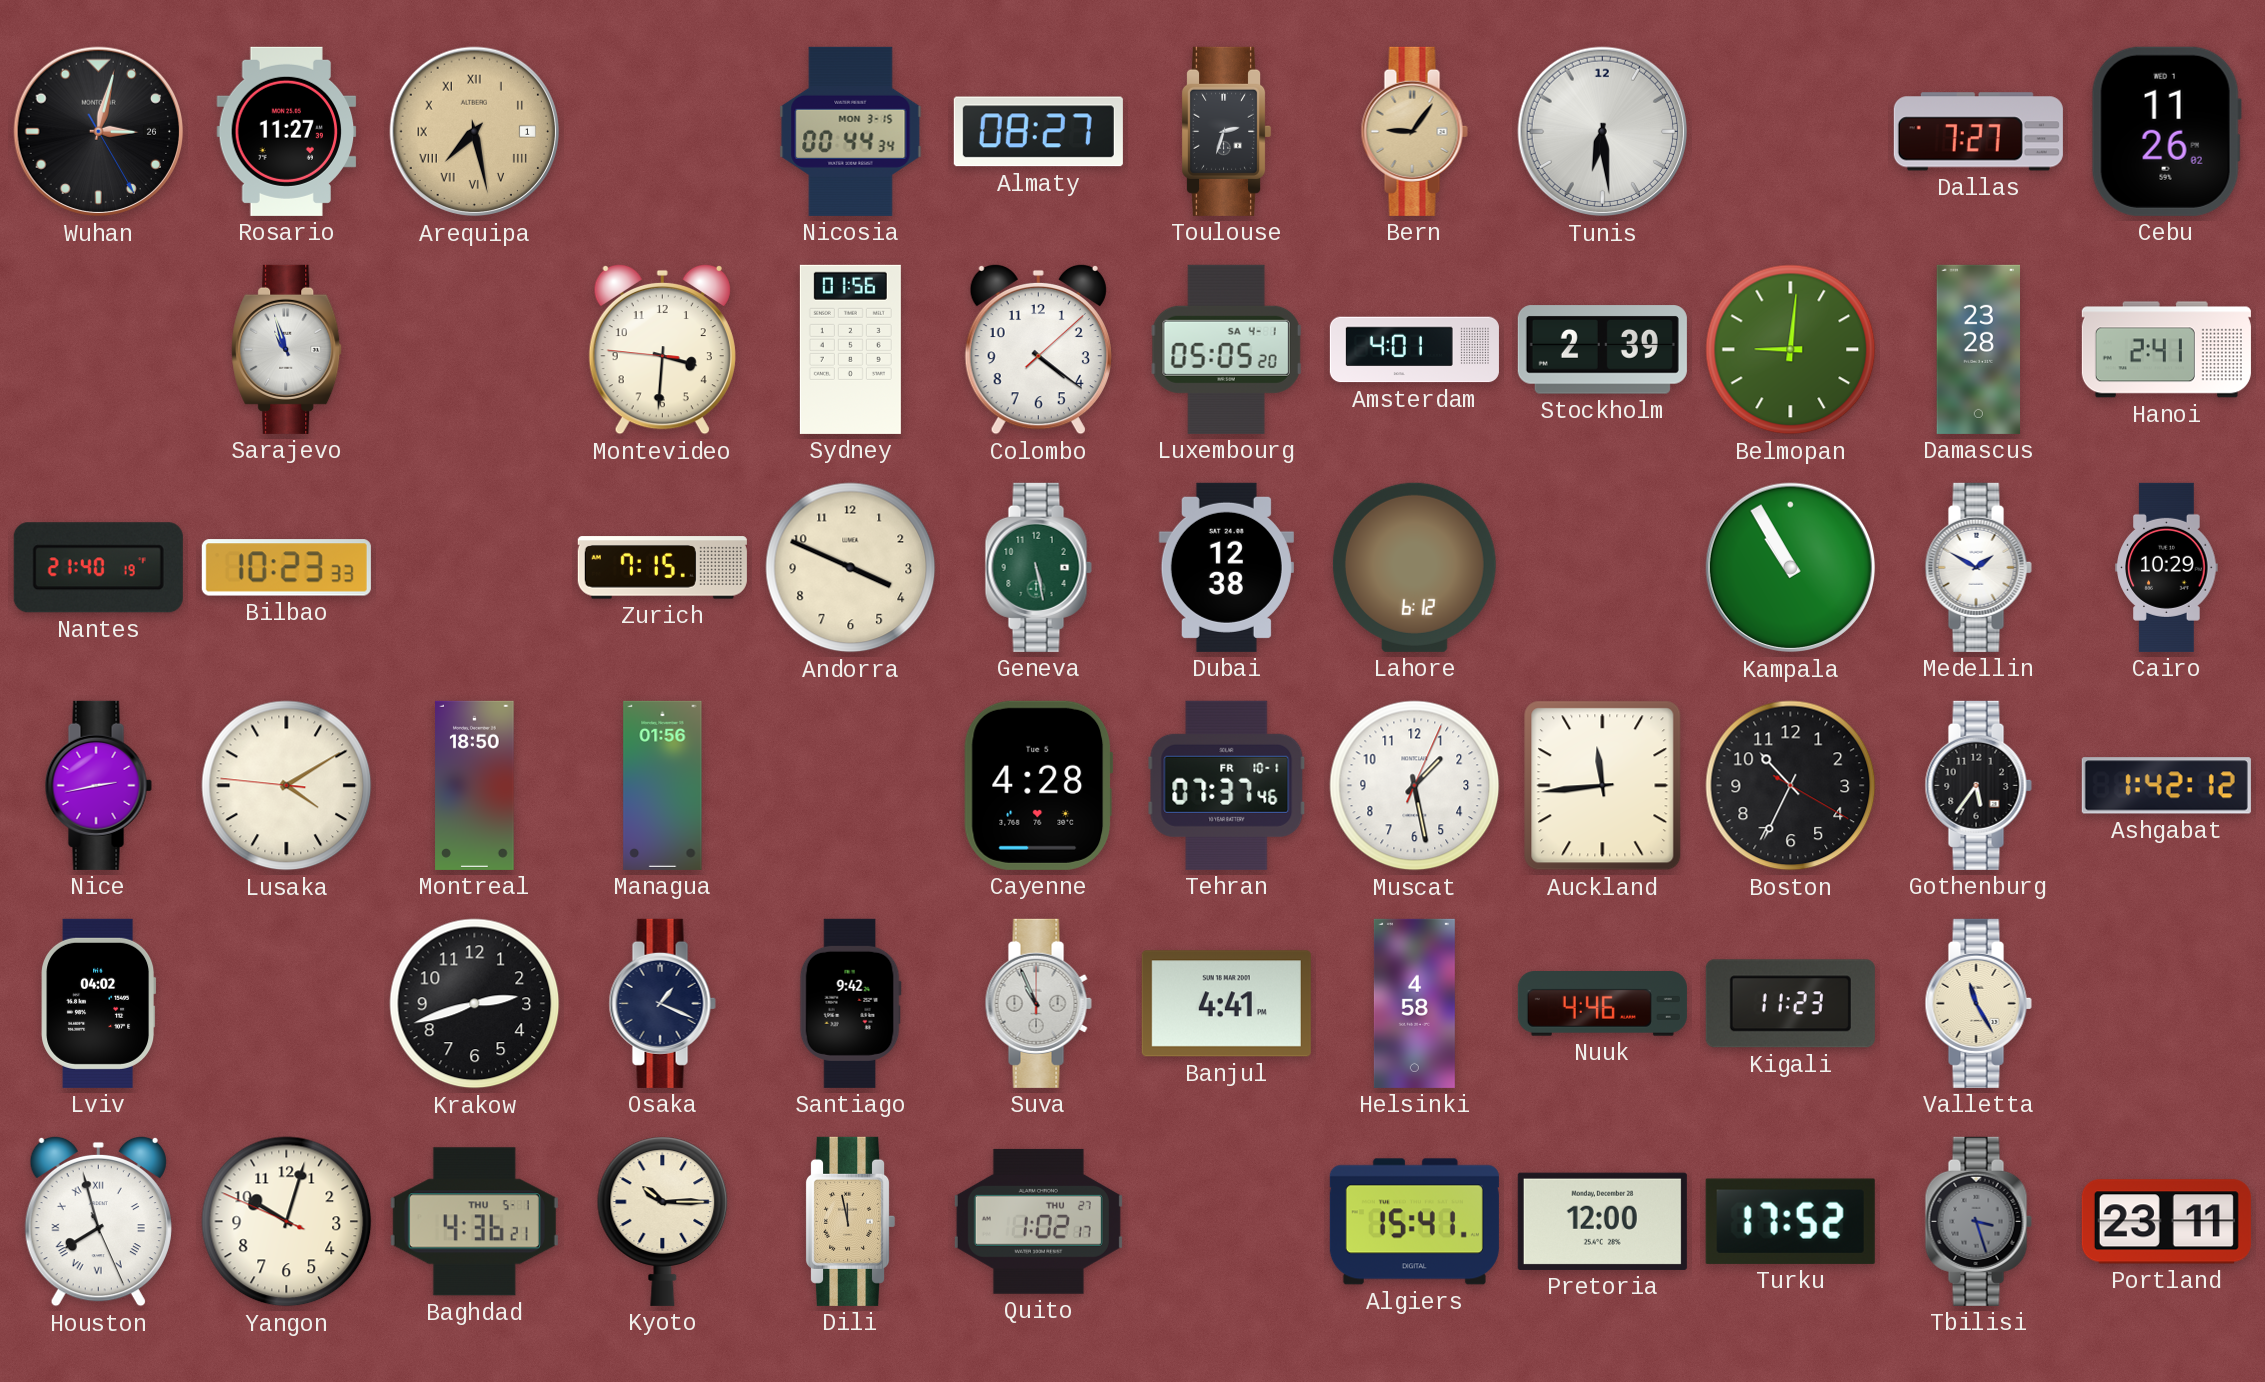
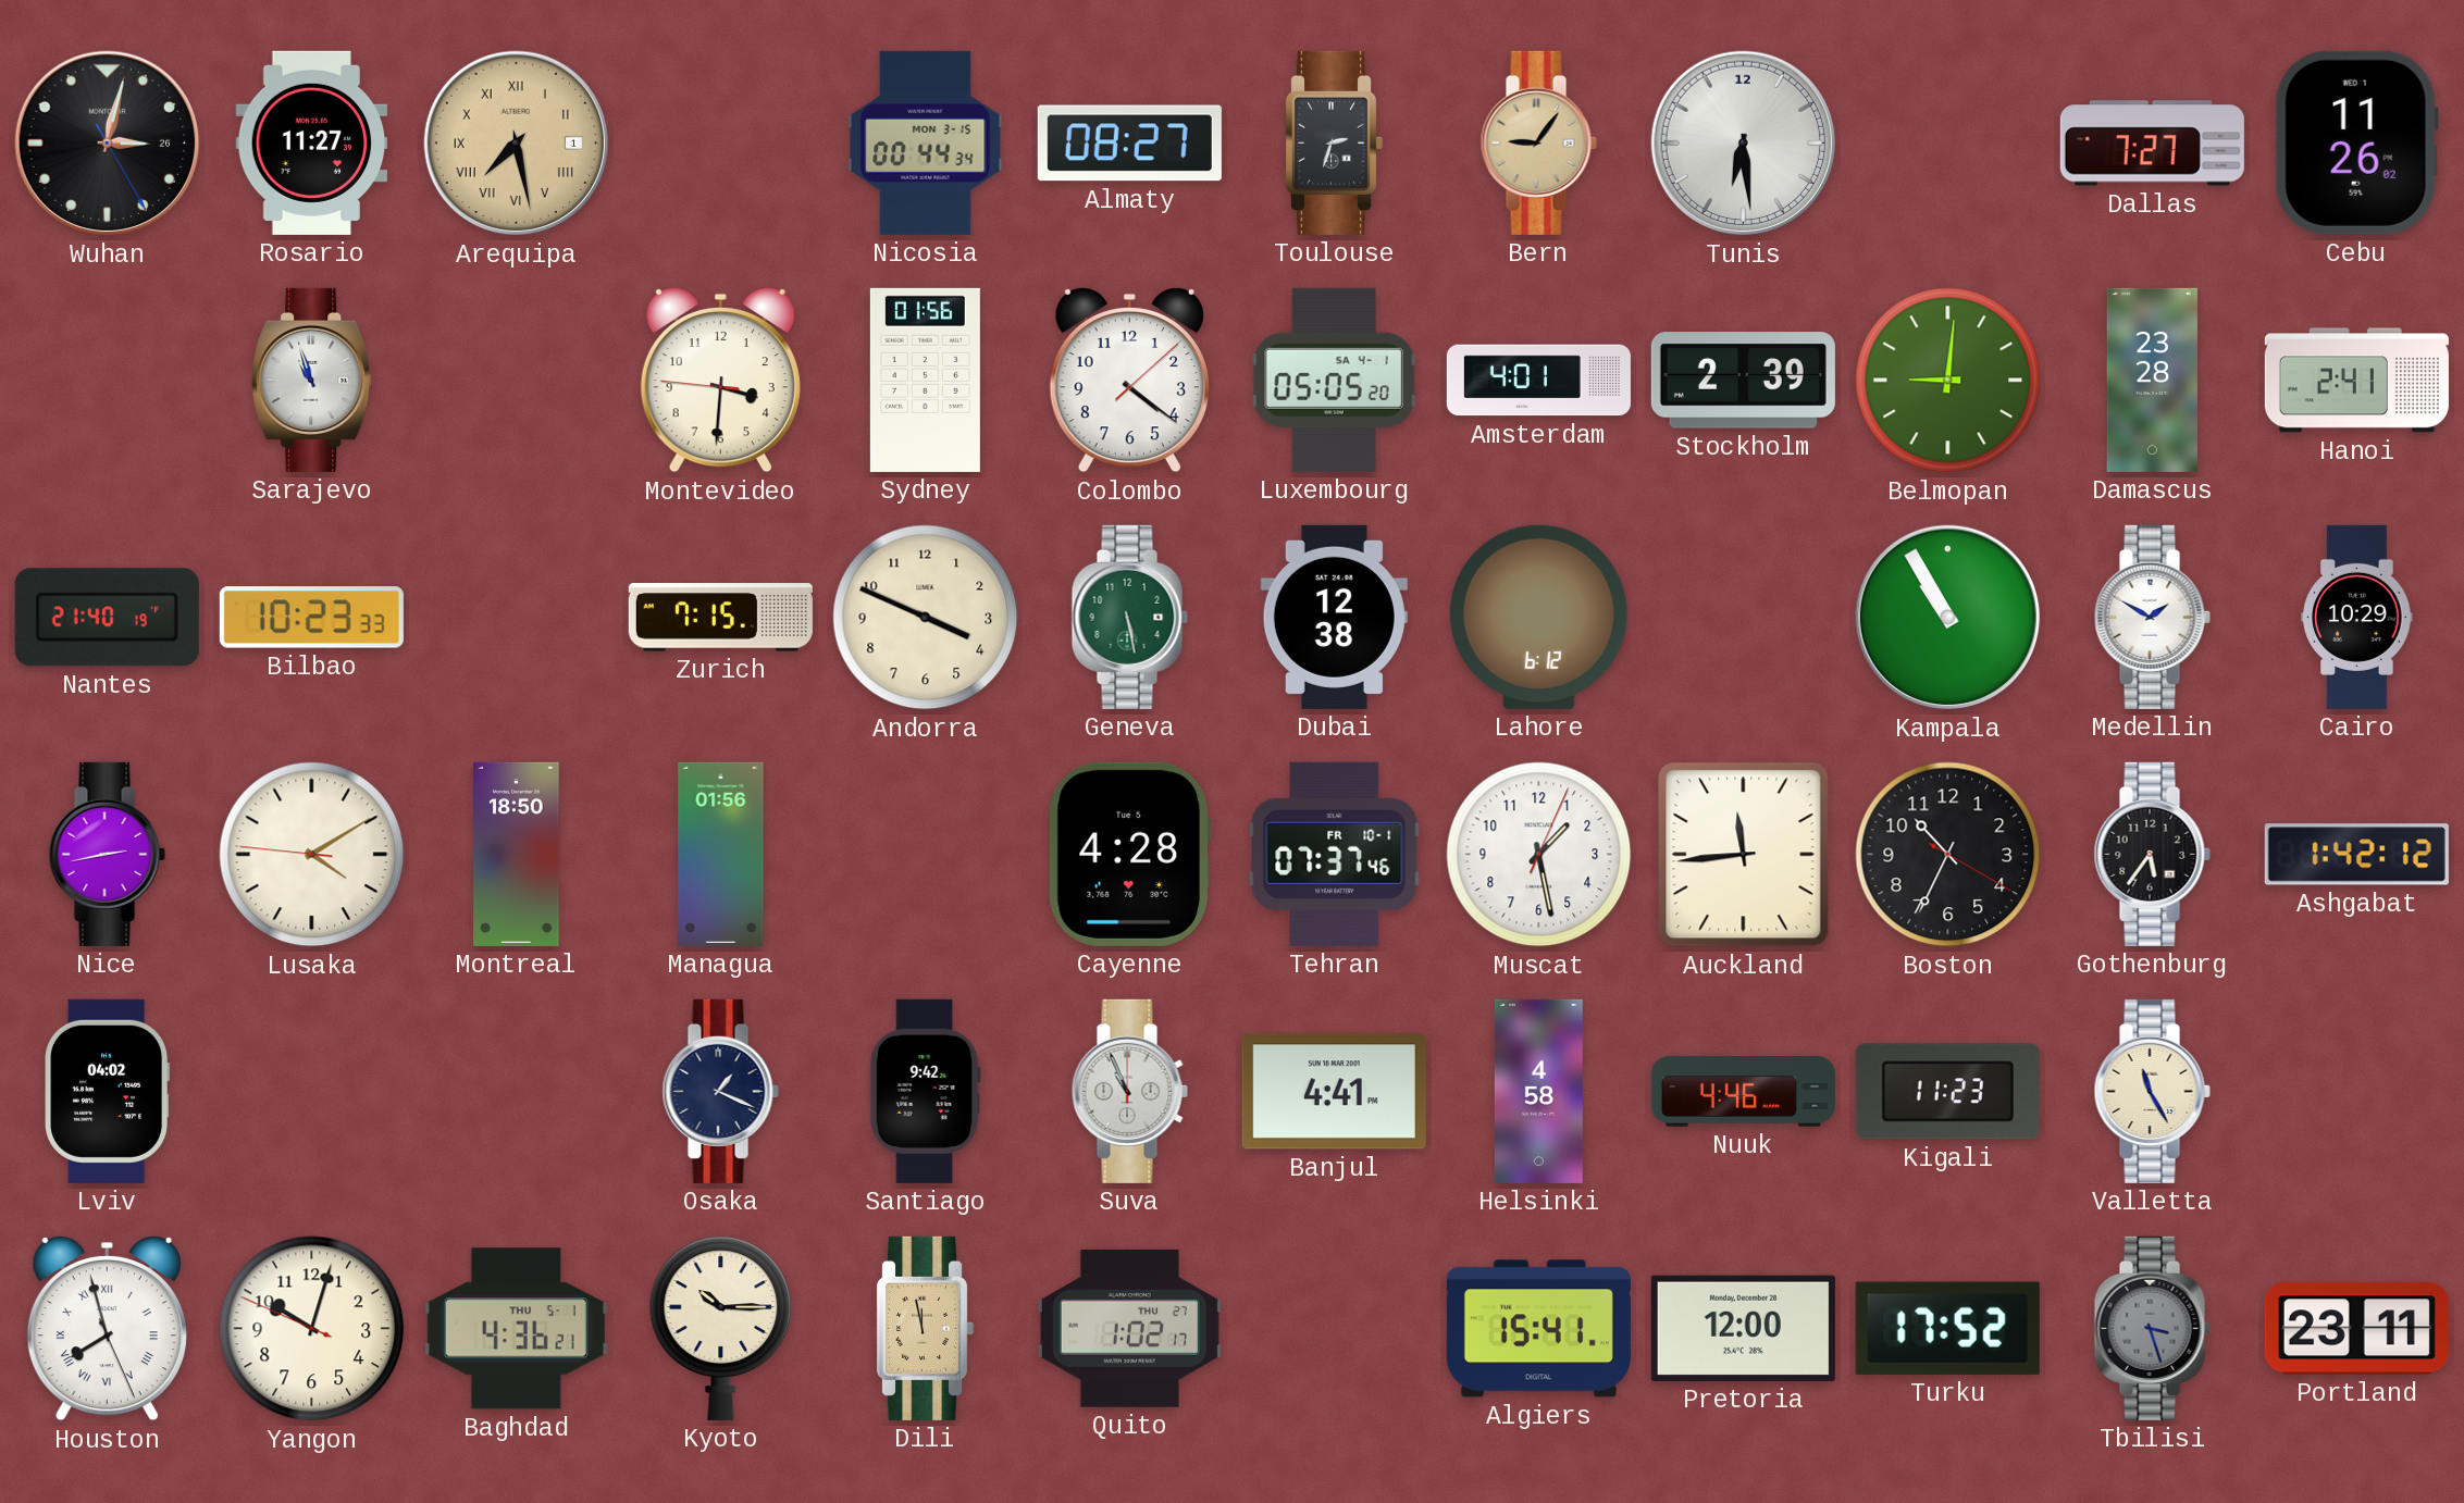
Krakow: 2:42 -> none (475, 1004)
